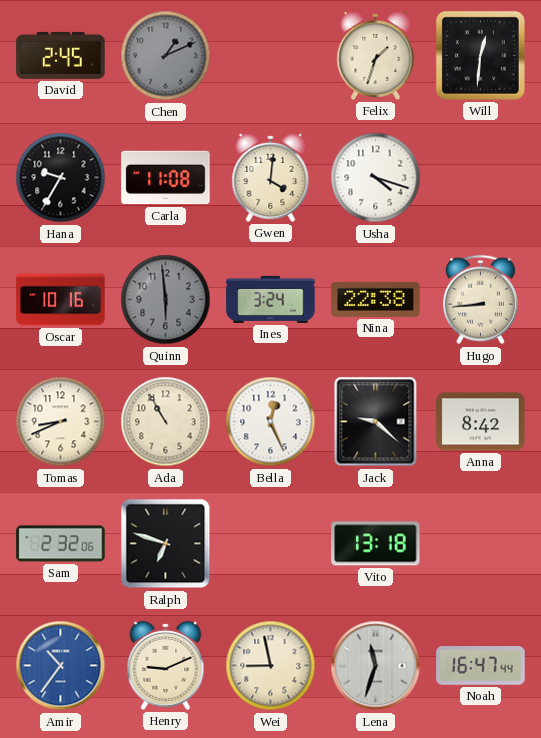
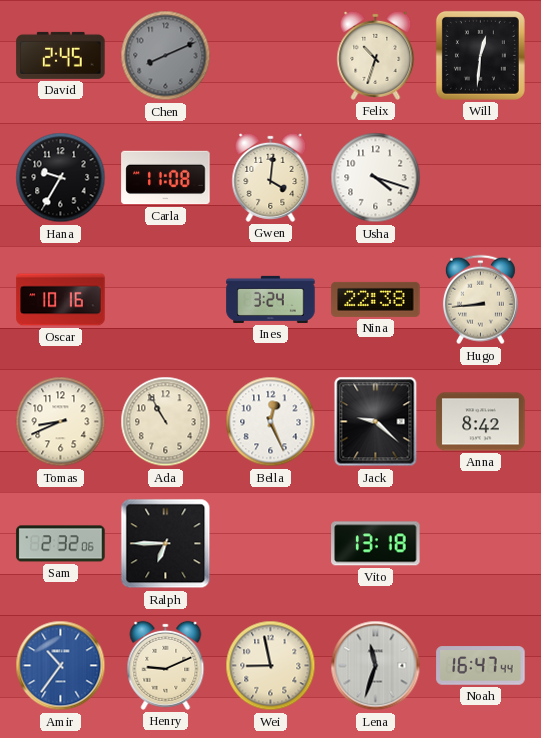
Chen: 1:11 -> 8:11 (166, 56)
Felix: 1:33 -> 10:33 (376, 55)
Quinn: 5:59 -> none (166, 300)
Ralph: 6:48 -> 6:45 (166, 544)
